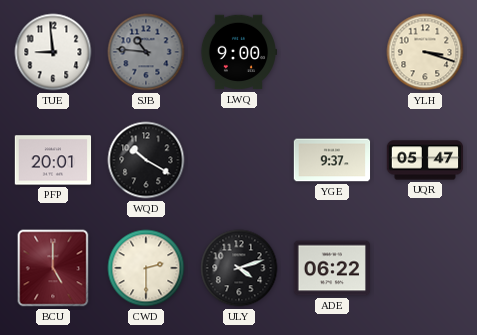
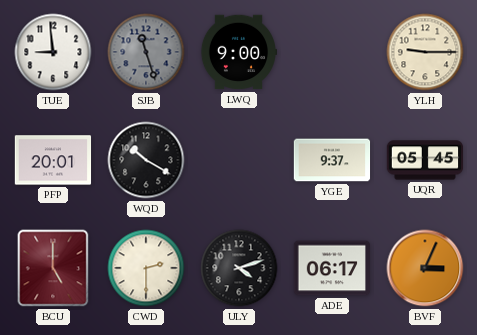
SJB: 10:46 -> 11:27 (146, 52)
YLH: 3:18 -> 9:15 (425, 52)
UQR: 05:47 -> 05:45 (425, 160)
ADE: 06:22 -> 06:17 (331, 268)
BVF: none -> 3:04 (425, 268)
